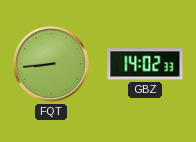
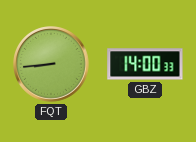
GBZ: 14:02 -> 14:00 (145, 64)
